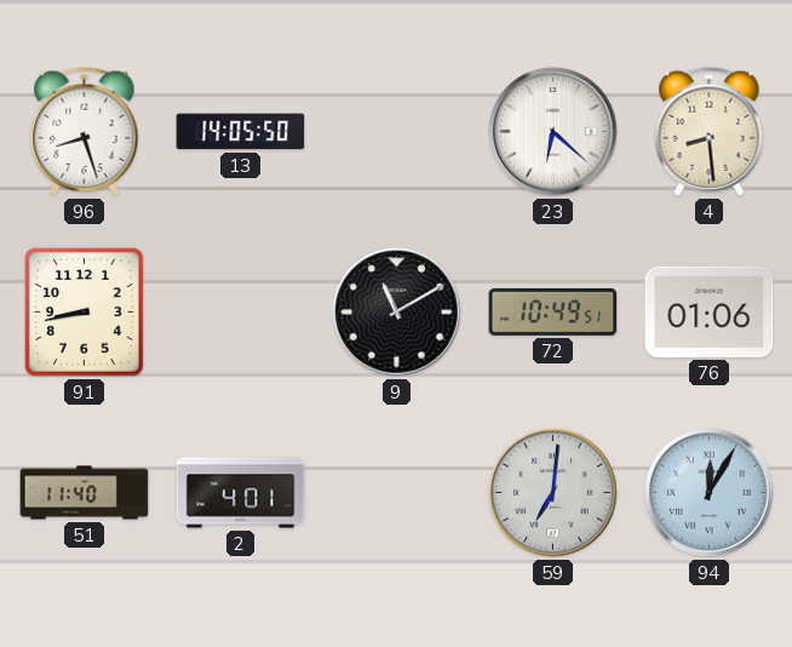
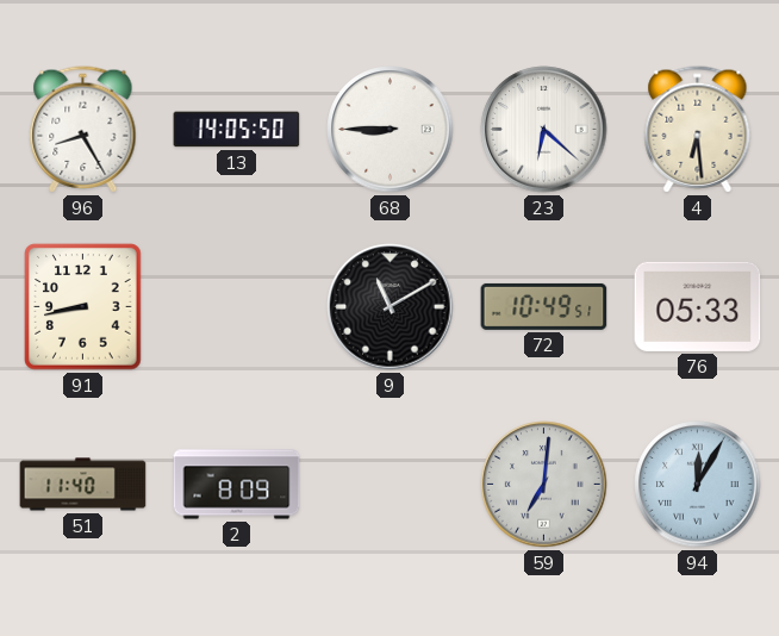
96: 8:27 -> 8:25 (83, 130)
68: none -> 8:45 (391, 130)
4: 8:29 -> 6:29 (698, 130)
76: 01:06 -> 05:33 (698, 306)
2: 4:01 -> 8:09 (237, 485)
